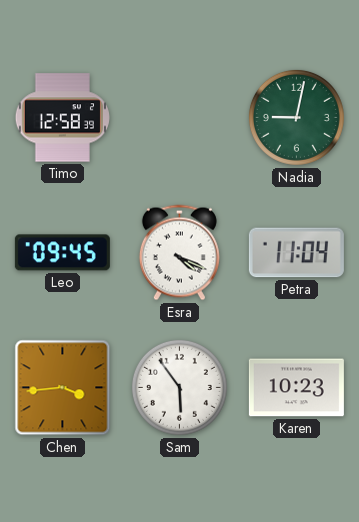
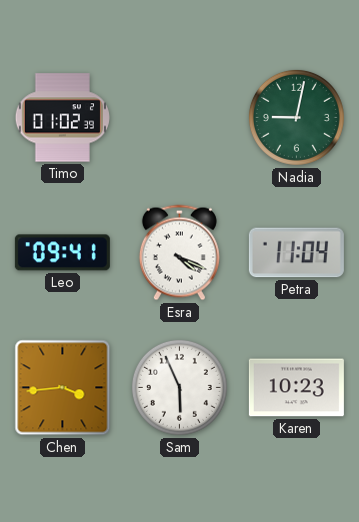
Timo: 12:58 -> 01:02 (62, 118)
Leo: 09:45 -> 09:41 (62, 253)
Sam: 5:54 -> 5:56 (179, 387)
